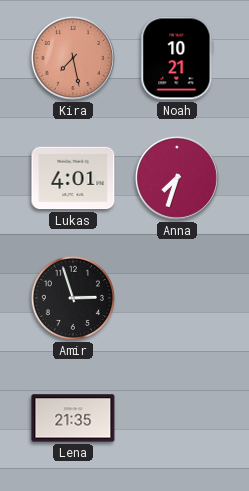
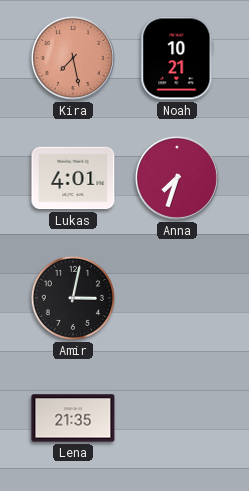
Amir: 2:57 -> 3:02 (73, 298)
